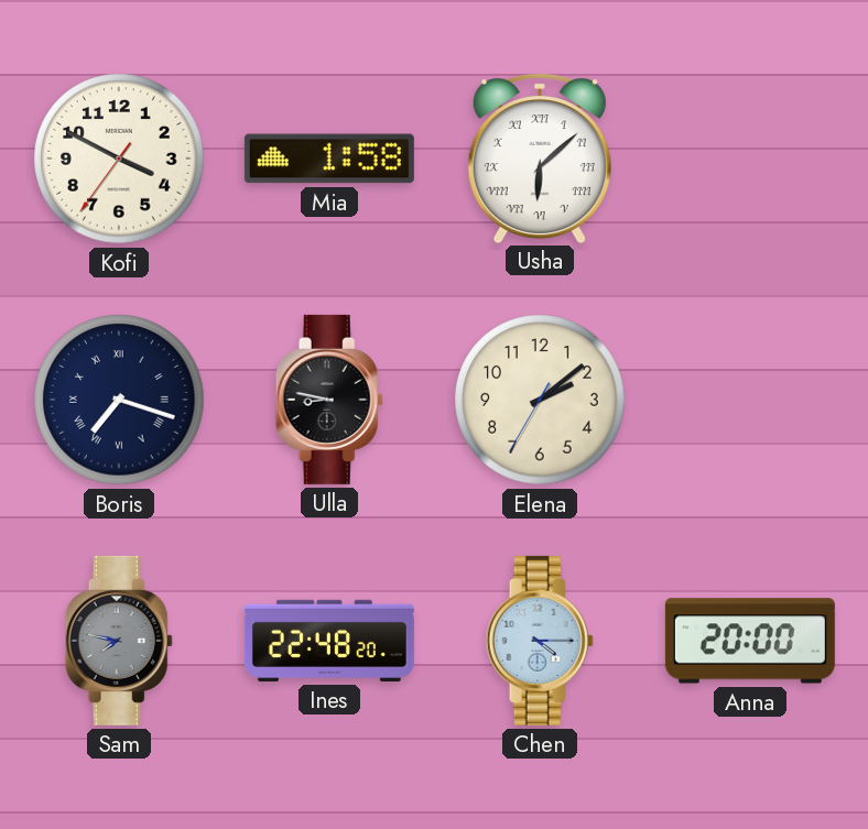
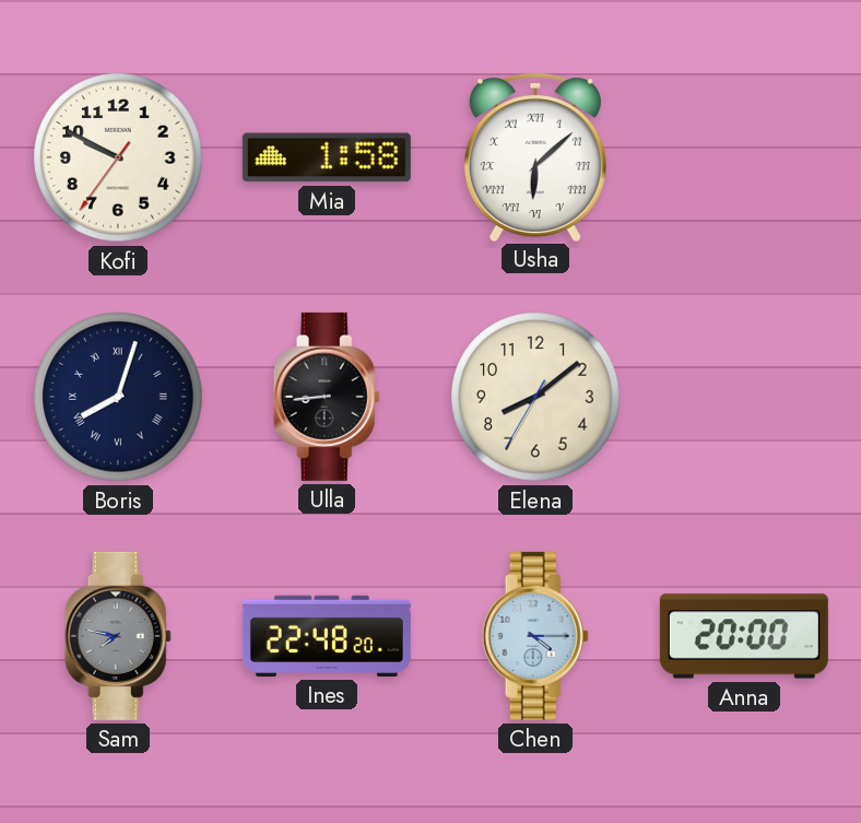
Kofi: 3:49 -> 9:49 (118, 157)
Boris: 7:18 -> 8:03 (118, 397)
Ulla: 8:47 -> 8:44 (327, 397)
Elena: 2:08 -> 8:08 (535, 397)
